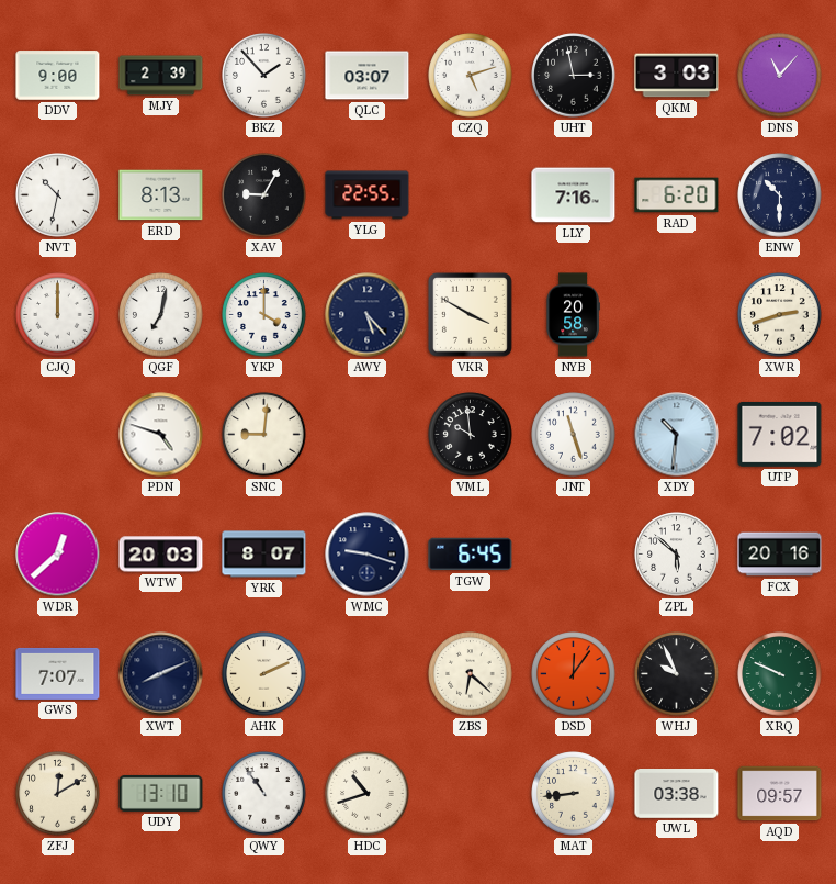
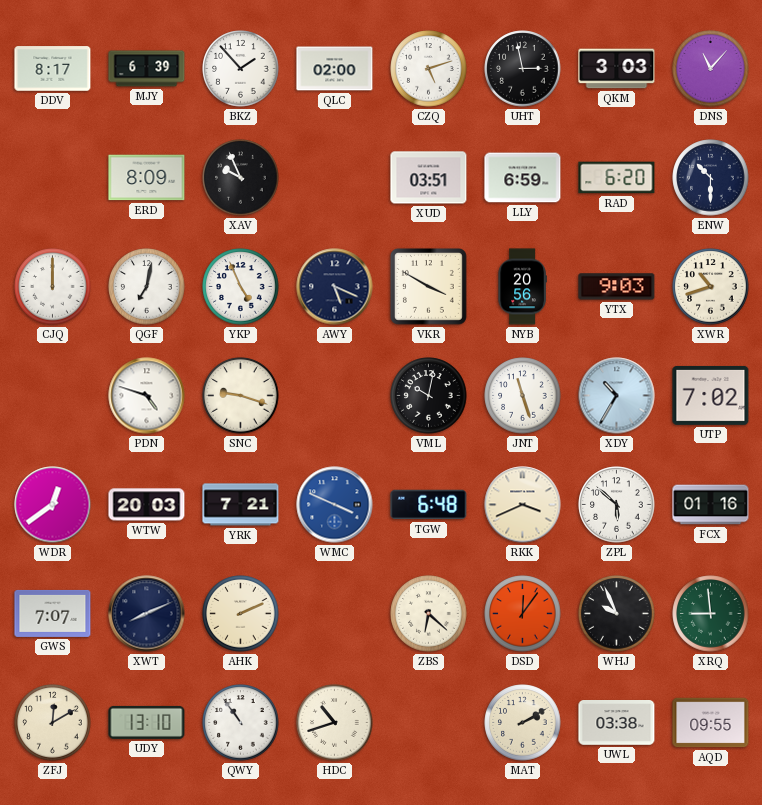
DDV: 9:00 -> 8:17 (53, 69)
MJY: 2:39 -> 6:39 (147, 69)
QLC: 03:07 -> 02:00 (335, 69)
NVT: 10:32 -> none (58, 195)
ERD: 8:13 -> 8:09 (147, 178)
XAV: 9:05 -> 9:56 (241, 178)
YLG: 22:55 -> none (368, 195)
XUD: none -> 03:51 (429, 178)
LLY: 7:16 -> 6:59 (523, 178)
YKP: 4:00 -> 4:56 (241, 287)
AWY: 5:23 -> 5:19 (335, 287)
NYB: 20:58 -> 20:56 (522, 287)
YTX: none -> 9:03 (617, 287)
XWR: 2:42 -> 10:42 (711, 287)
SNC: 9:01 -> 9:18 (241, 396)
VML: 9:59 -> 10:02 (429, 396)
XDY: 10:31 -> 10:35 (617, 396)
WDR: 12:38 -> 12:39 (53, 505)
YRK: 8:07 -> 7:21 (241, 505)
WMC: 9:18 -> 3:49 (335, 505)
WMC dial: navy -> blue (335, 505)
TGW: 6:45 -> 6:48 (429, 505)
RKK: none -> 3:41 (523, 505)
FCX: 20:16 -> 01:16 (711, 505)
XRQ: 9:49 -> 8:59 (711, 614)
MAT: 8:44 -> 2:10 (523, 723)
AQD: 09:57 -> 09:55 (711, 723)
